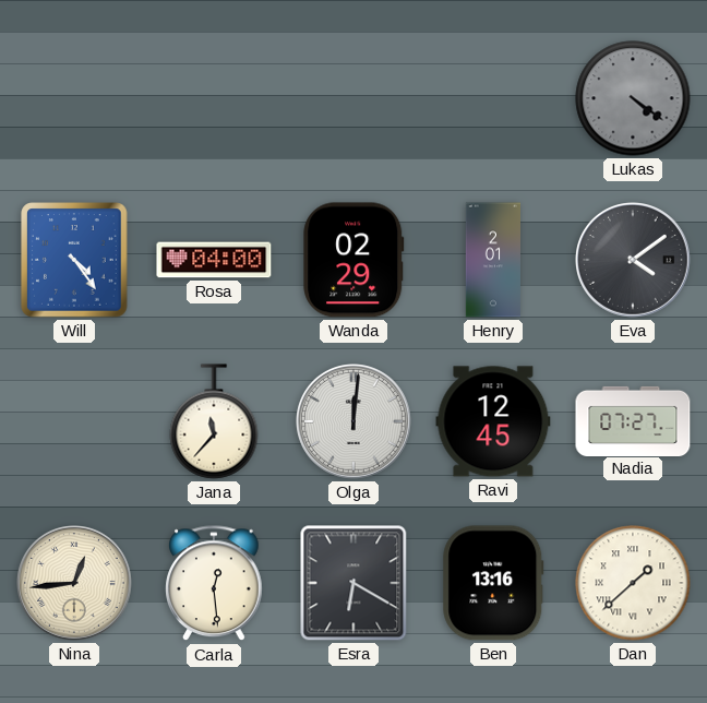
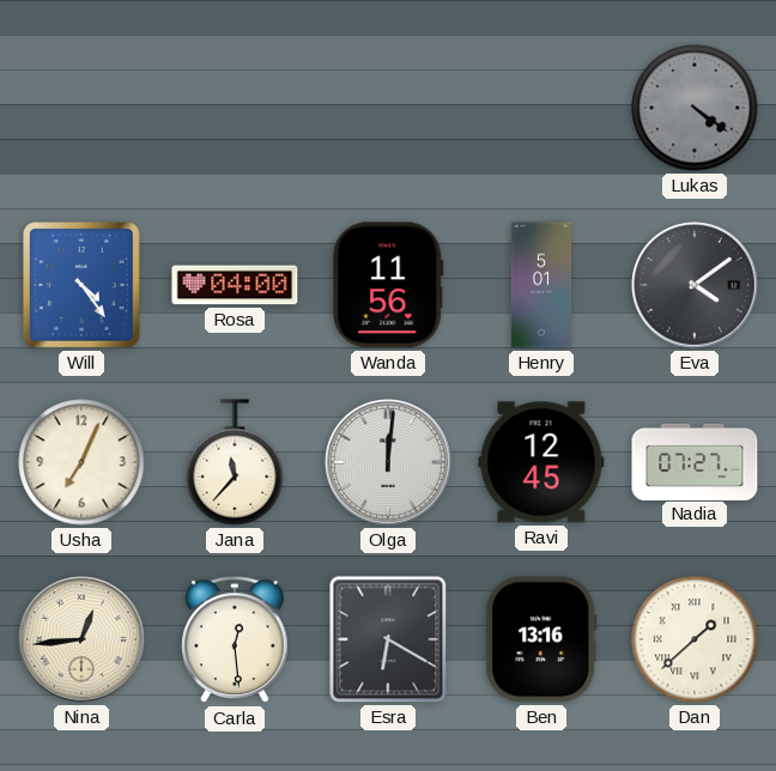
Wanda: 02:29 -> 11:56 (388, 285)
Henry: 2:01 -> 5:01 (540, 285)
Usha: none -> 7:04 (81, 462)
